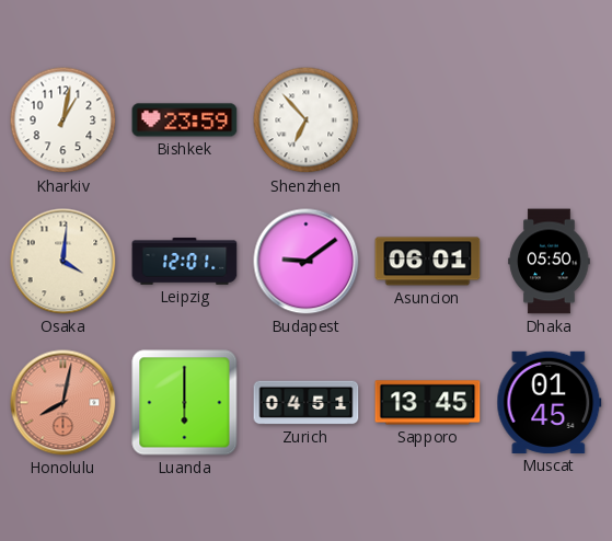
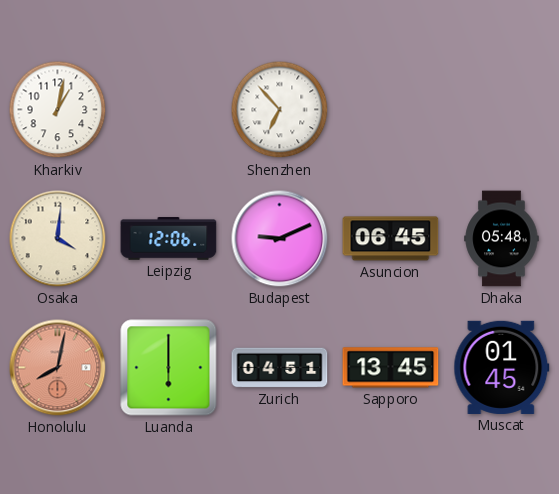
Bishkek: 23:59 -> none (185, 120)
Leipzig: 12:01 -> 12:06 (169, 239)
Budapest: 9:09 -> 9:11 (280, 239)
Asuncion: 06:01 -> 06:45 (391, 239)
Dhaka: 05:50 -> 05:48 (502, 239)
